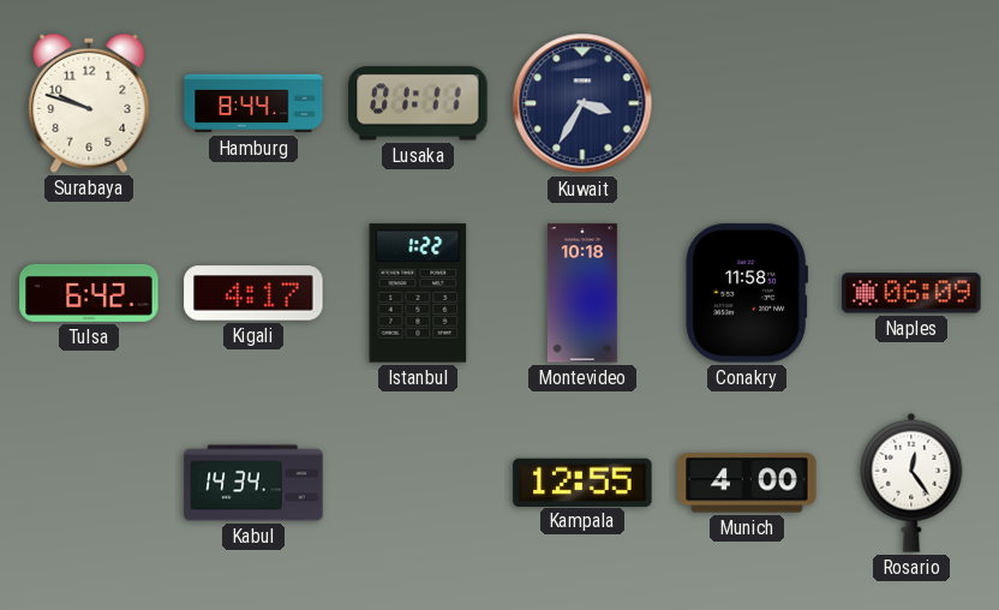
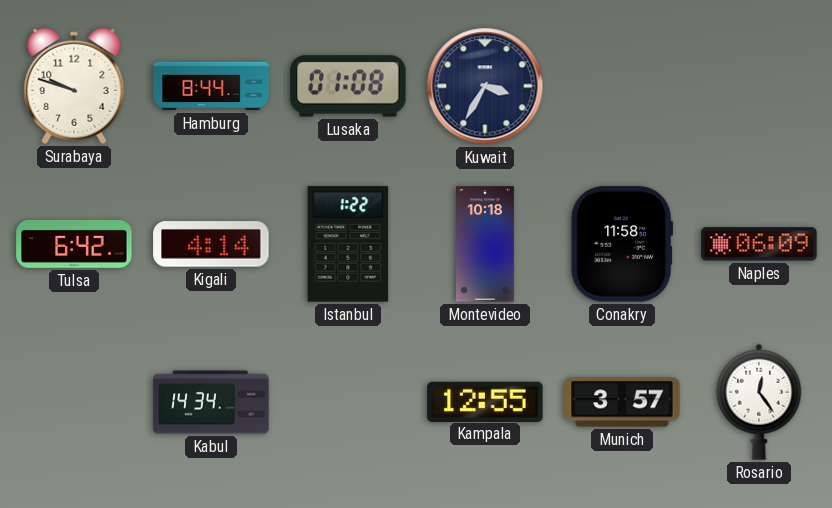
Lusaka: 01:11 -> 01:08 (348, 86)
Kigali: 4:17 -> 4:14 (211, 244)
Munich: 4:00 -> 3:57 (622, 402)
